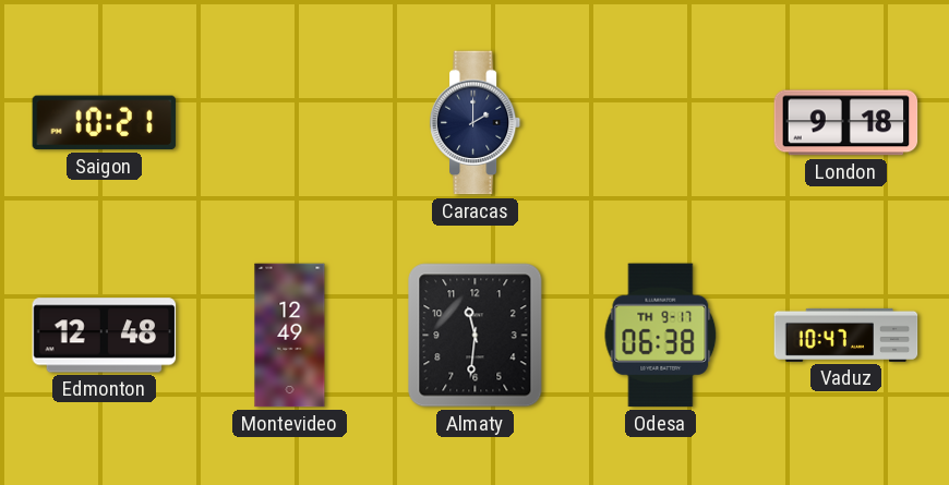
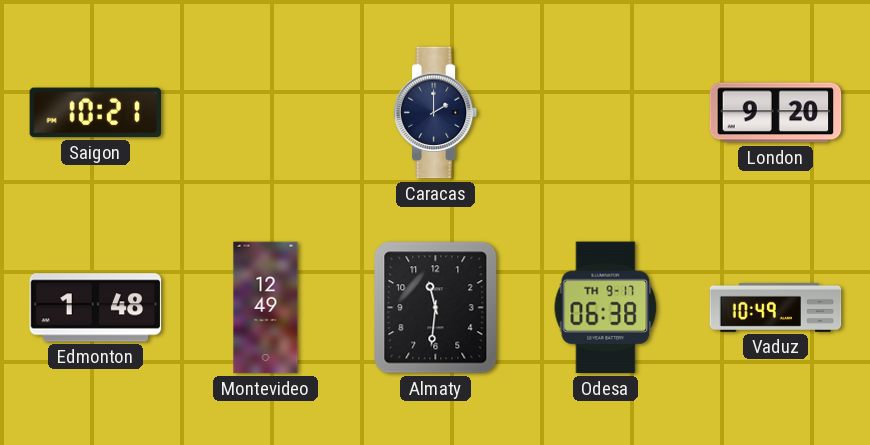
London: 9:18 -> 9:20 (776, 113)
Edmonton: 12:48 -> 1:48 (96, 308)
Vaduz: 10:47 -> 10:49 (776, 307)
